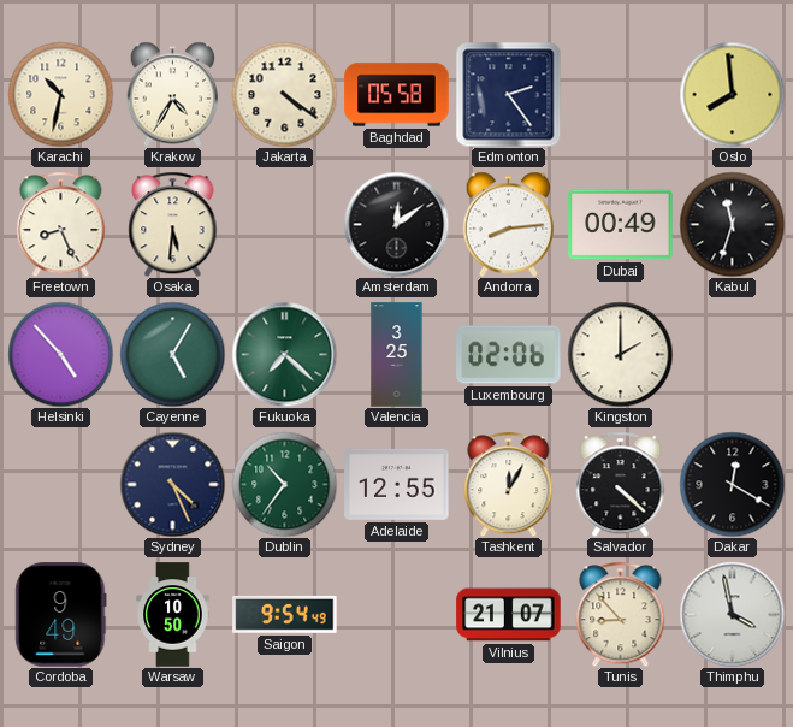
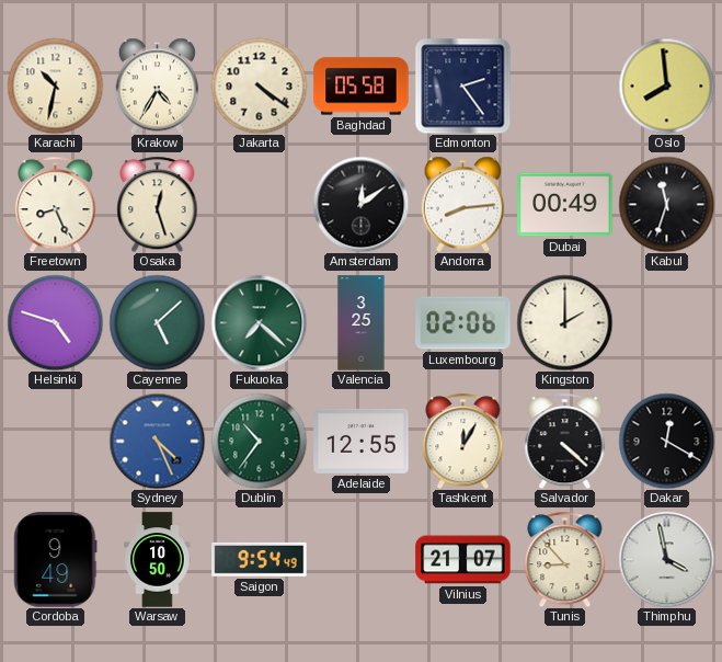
Osaka: 5:31 -> 12:27 (158, 204)
Helsinki: 4:53 -> 4:48 (55, 322)
Cayenne: 5:05 -> 5:08 (157, 322)
Sydney dial: navy -> blue (157, 441)
